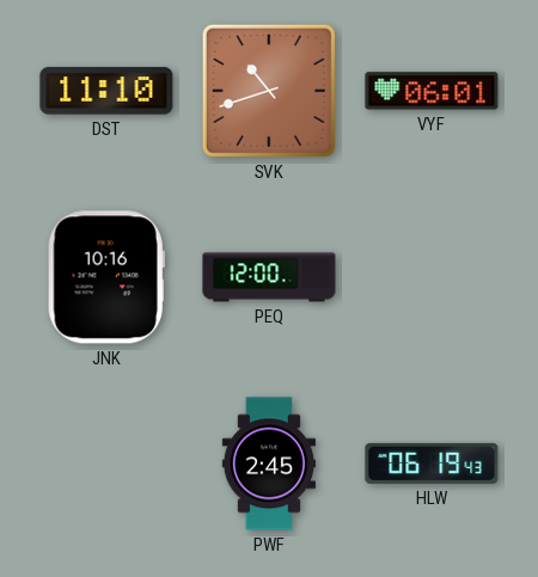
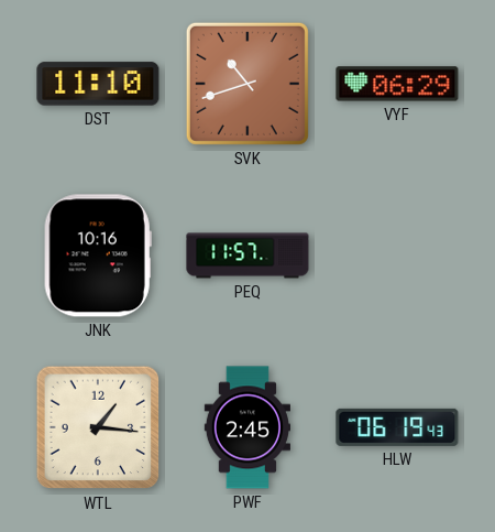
VYF: 06:01 -> 06:29 (397, 84)
PEQ: 12:00 -> 11:57 (248, 256)
WTL: none -> 1:16 (98, 427)
